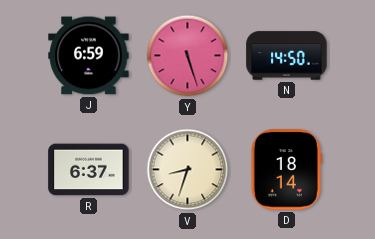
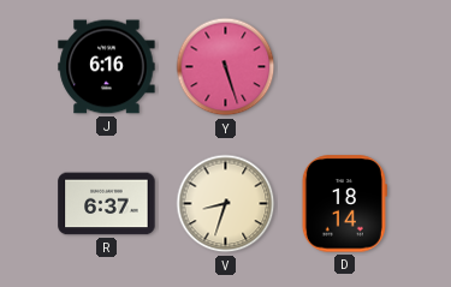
J: 6:59 -> 6:16 (107, 67)
N: 14:50 -> none (287, 56)
